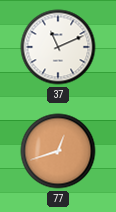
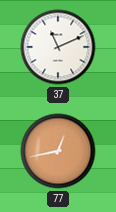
77: 12:42 -> 12:43 (58, 151)
